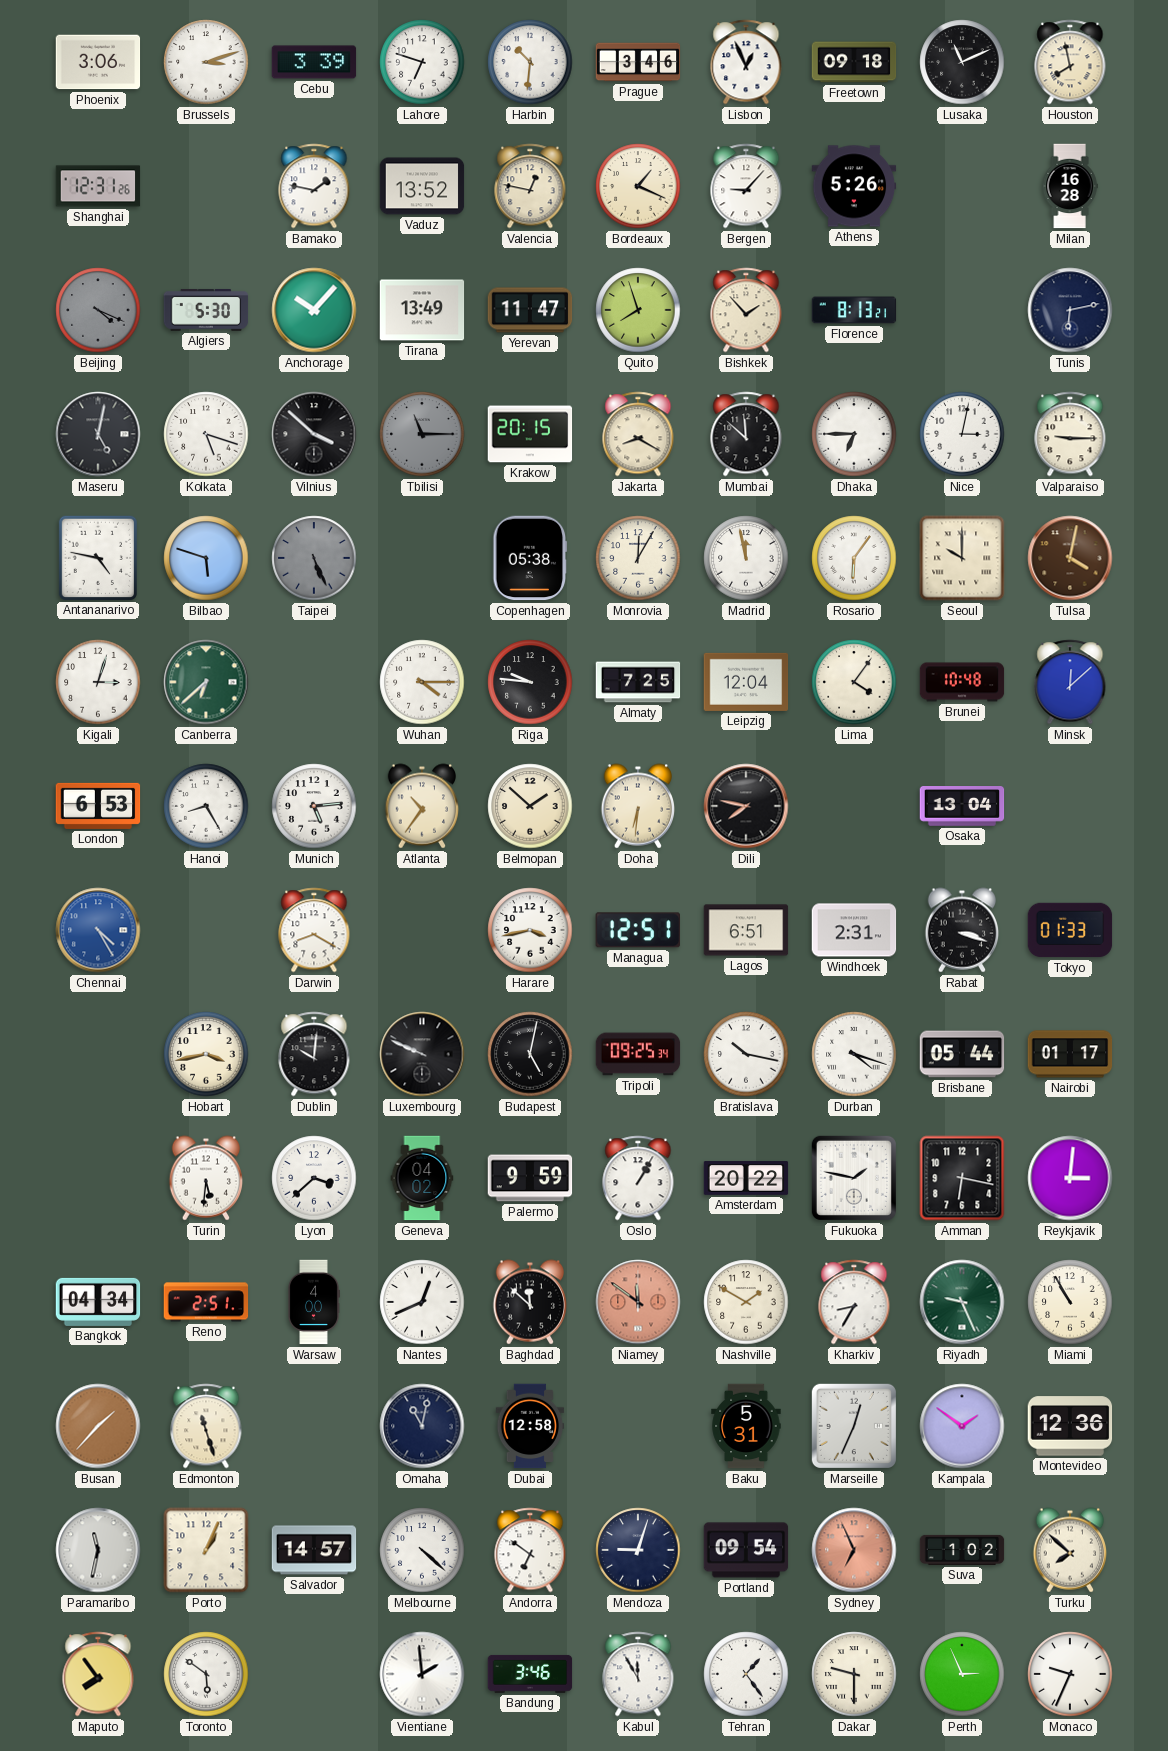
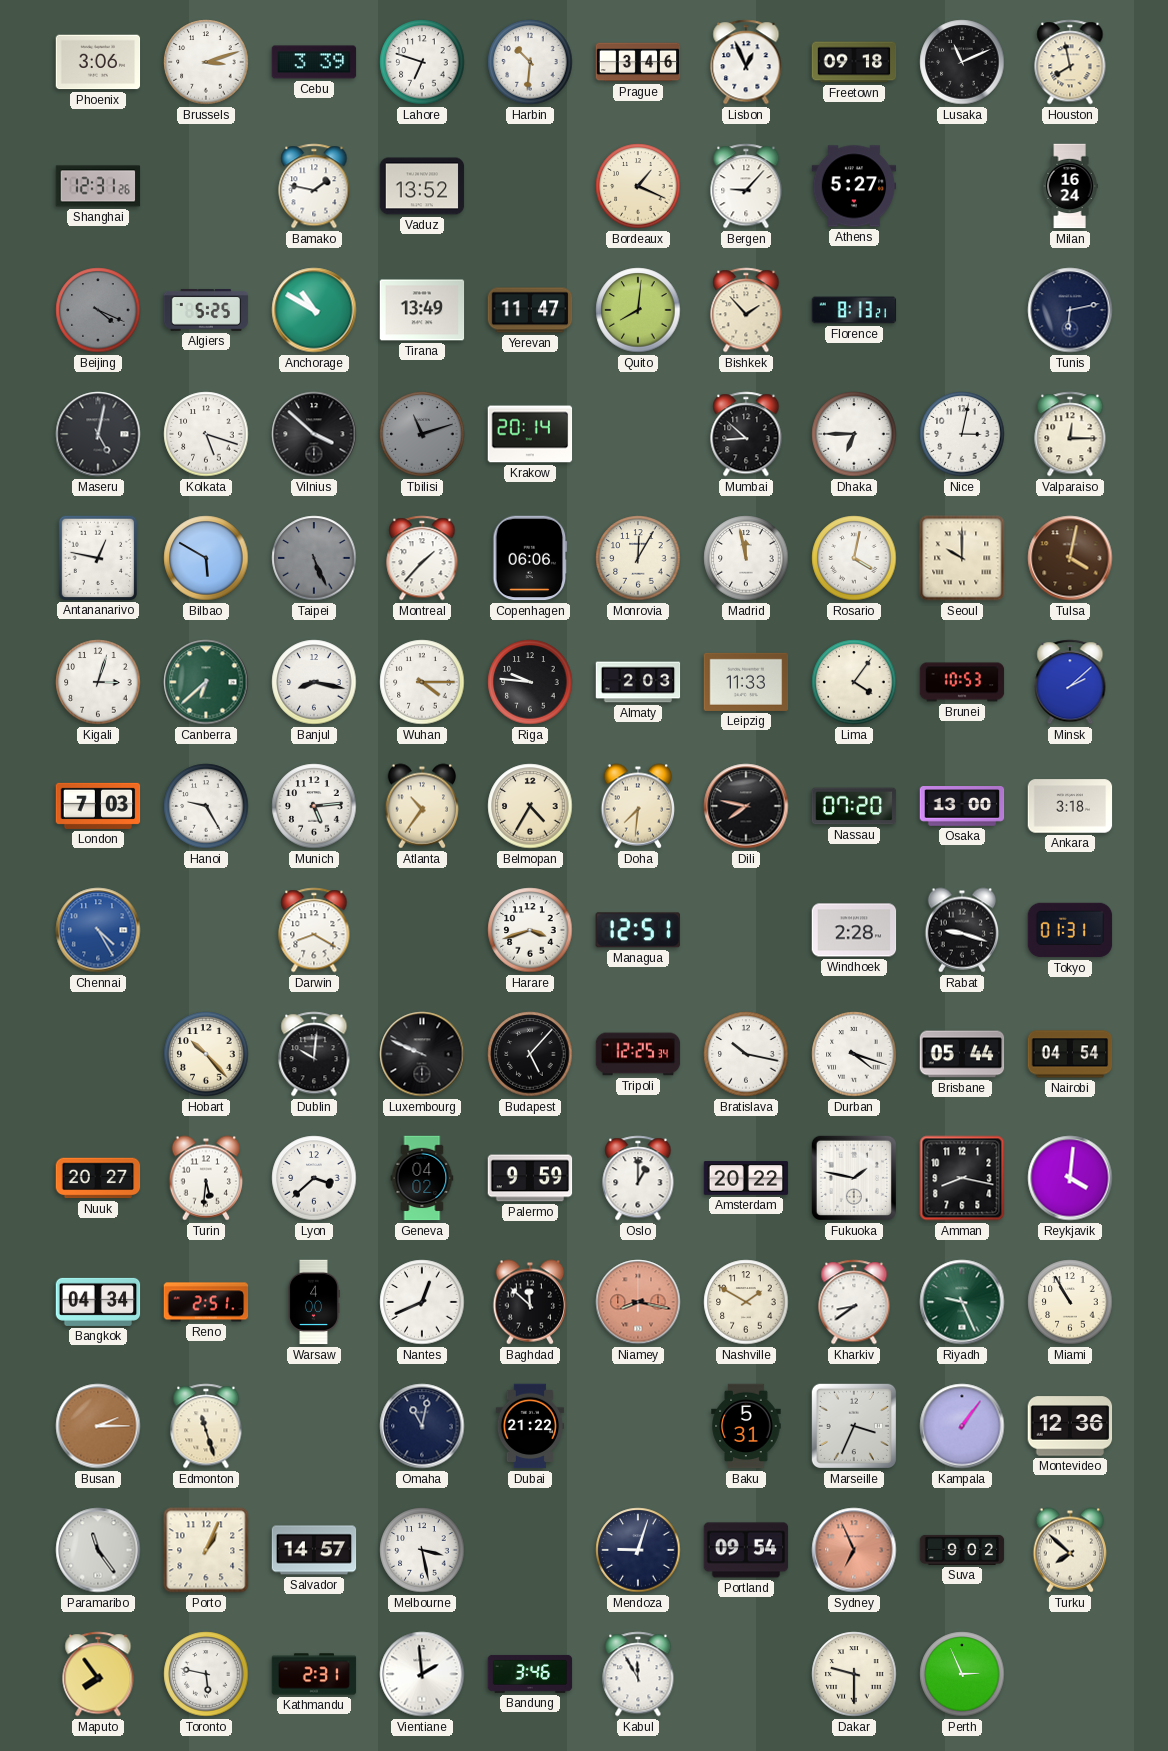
Valencia: 12:47 -> none (530, 186)
Athens: 5:26 -> 5:27 (854, 186)
Milan: 16:28 -> 16:24 (1070, 186)
Algiers: 5:30 -> 5:25 (206, 310)
Anchorage: 10:07 -> 10:50 (314, 310)
Quito: 7:57 -> 8:01 (638, 310)
Tbilisi: 11:15 -> 11:12 (422, 434)
Krakow: 20:15 -> 20:14 (530, 434)
Jakarta: 8:20 -> none (638, 434)
Mumbai: 11:52 -> 8:52 (746, 434)
Valparaiso: 9:15 -> 12:15 (1070, 434)
Antananarivo: 4:47 -> 12:47 (97, 557)
Bilbao: 5:48 -> 5:50 (206, 558)
Montreal: none -> 1:37 (422, 558)
Copenhagen: 05:38 -> 06:06 (530, 558)
Rosario: 6:06 -> 4:02 (854, 558)
Banjul: none -> 8:17 (314, 682)
Almaty: 7:25 -> 2:03 (638, 682)
Leipzig: 12:04 -> 11:33 (746, 682)
Brunei: 10:48 -> 10:53 (962, 682)
Minsk: 12:08 -> 2:08 (1070, 682)
London: 6:53 -> 7:03 (98, 806)
Hanoi: 8:25 -> 9:25 (206, 806)
Belmopan: 1:52 -> 4:35 (530, 806)
Doha: 6:31 -> 7:31 (638, 806)
Nassau: none -> 07:20 (854, 806)
Osaka: 13:04 -> 13:00 (962, 807)
Ankara: none -> 3:18 (1070, 806)
Harare: 3:43 -> 3:42 (530, 930)
Lagos: 6:51 -> none (746, 930)
Windhoek: 2:31 -> 2:28 (854, 930)
Rabat: 3:18 -> 9:18 (962, 930)
Tokyo: 01:33 -> 01:31 (1070, 930)
Hobart: 3:43 -> 10:23 (206, 1054)
Budapest: 5:02 -> 5:07 (530, 1054)
Tripoli: 09:25 -> 12:25 (638, 1054)
Nairobi: 01:17 -> 04:54 (1070, 1054)
Nuuk: none -> 20:27 (98, 1178)
Oslo: 1:05 -> 1:00 (638, 1178)
Amman: 6:17 -> 8:17 (962, 1178)
Reykjavik: 3:01 -> 4:01 (1070, 1178)
Niamey: 11:51 -> 8:17 (638, 1302)
Kharkiv: 8:35 -> 8:39 (854, 1302)
Busan: 1:37 -> 2:15 (98, 1426)
Dubai: 12:58 -> 21:22 (530, 1426)
Marseille: 12:34 -> 3:34 (854, 1426)
Kampala: 1:51 -> 1:06 (962, 1426)
Paramaribo: 11:32 -> 11:24 (98, 1550)
Melbourne: 4:22 -> 3:28 (422, 1550)
Andorra: 6:51 -> none (530, 1550)
Suva: 1:02 -> 9:02 (962, 1550)
Toronto: 5:51 -> 5:47 (206, 1674)
Kathmandu: none -> 2:31 (314, 1674)
Tehran: 1:24 -> none (746, 1674)
Monaco: 9:34 -> none (1070, 1674)
